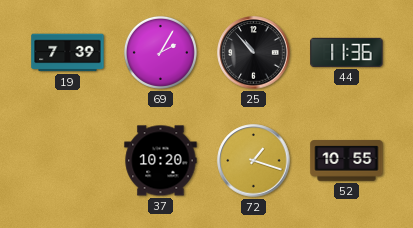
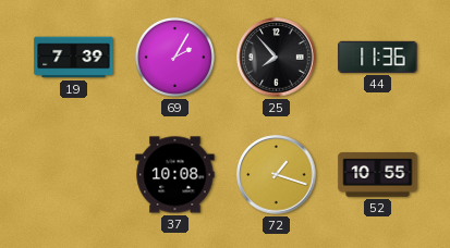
25: 10:53 -> 7:53 (277, 58)
37: 10:20 -> 10:08 (175, 175)
